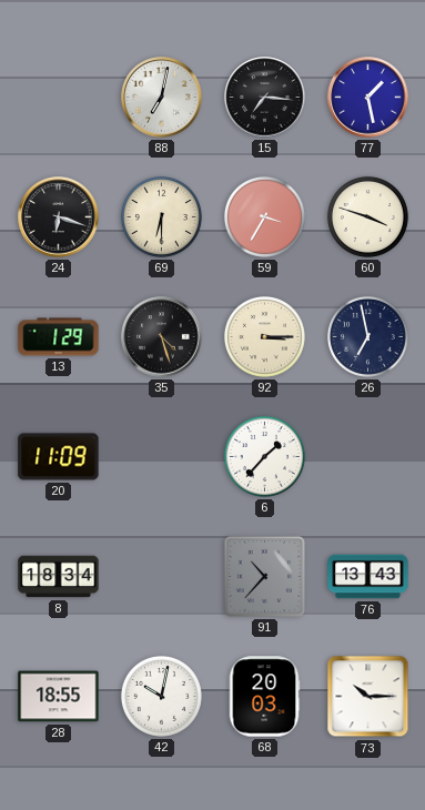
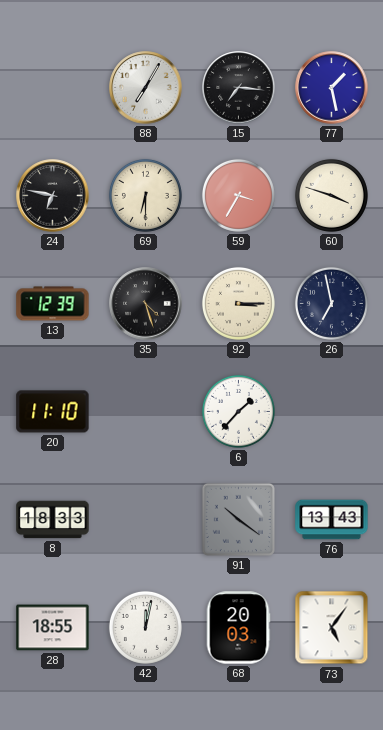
88: 7:02 -> 7:05 (146, 88)
24: 6:18 -> 6:47 (53, 196)
13: 1:29 -> 12:39 (53, 304)
20: 11:09 -> 11:10 (53, 412)
8: 18:34 -> 18:33 (53, 520)
91: 10:37 -> 10:21 (238, 519)
42: 10:02 -> 12:02 (145, 627)
73: 10:15 -> 5:06 (332, 628)
